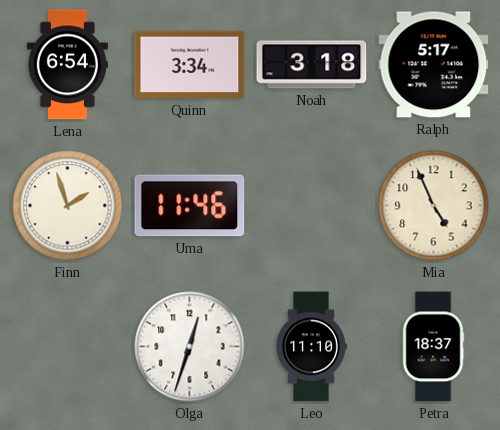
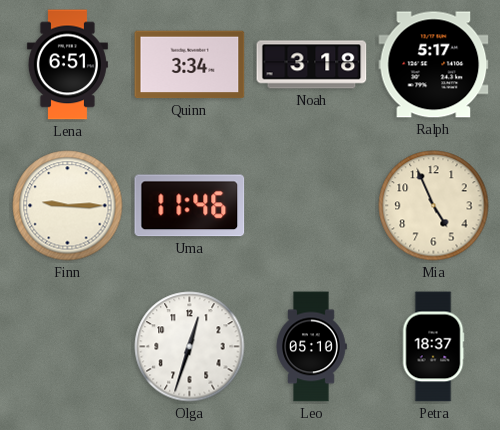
Lena: 6:54 -> 6:51 (67, 65)
Finn: 1:57 -> 9:15 (68, 206)
Leo: 11:10 -> 05:10 (311, 347)
